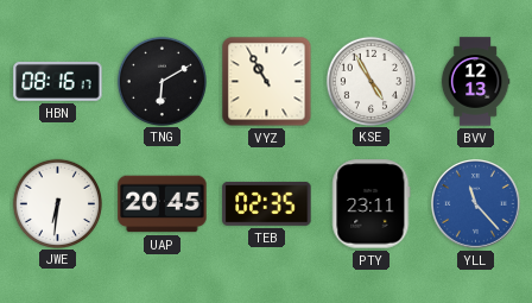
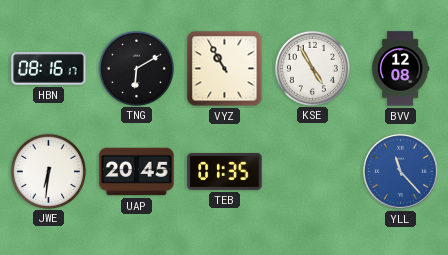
BVV: 12:13 -> 12:08 (400, 69)
TEB: 02:35 -> 01:35 (225, 171)
PTY: 23:11 -> none (372, 204)
